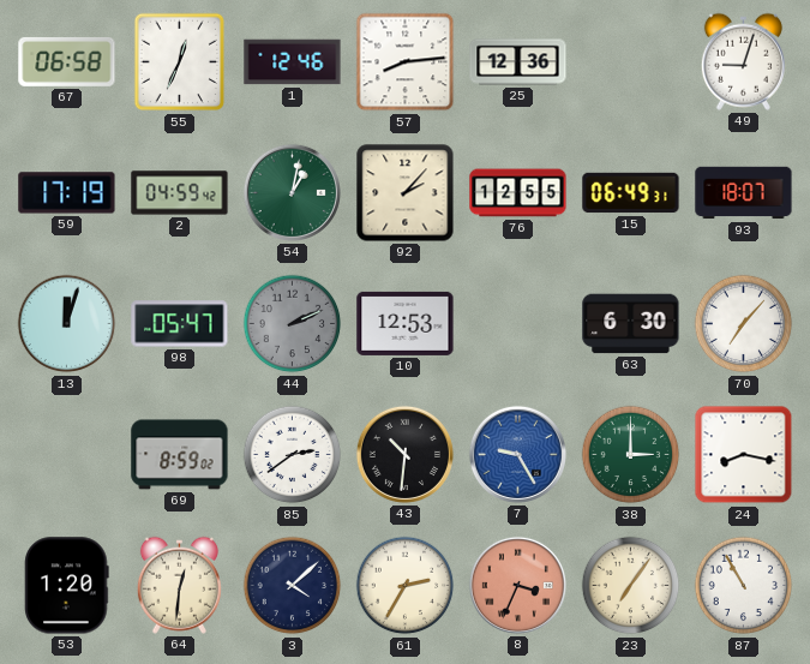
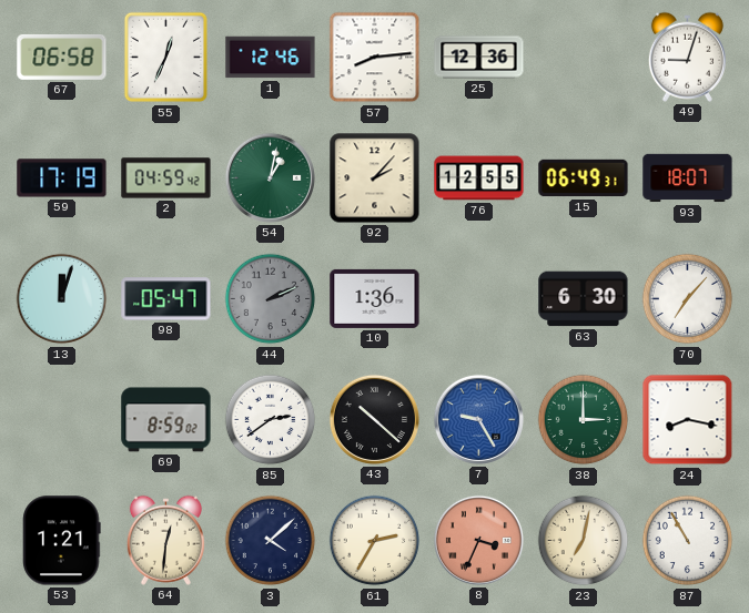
10: 12:53 -> 1:36 (375, 298)
43: 10:31 -> 10:22 (374, 419)
53: 1:20 -> 1:21 (62, 541)
23: 7:06 -> 7:02 (584, 541)
